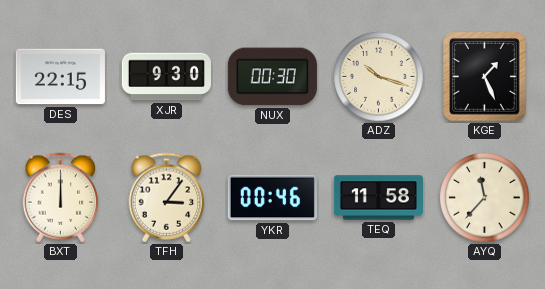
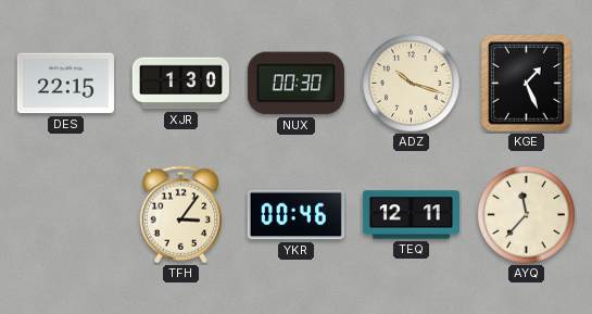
XJR: 9:30 -> 1:30 (180, 84)
BXT: 12:00 -> none (61, 198)
TEQ: 11:58 -> 12:11 (411, 215)
